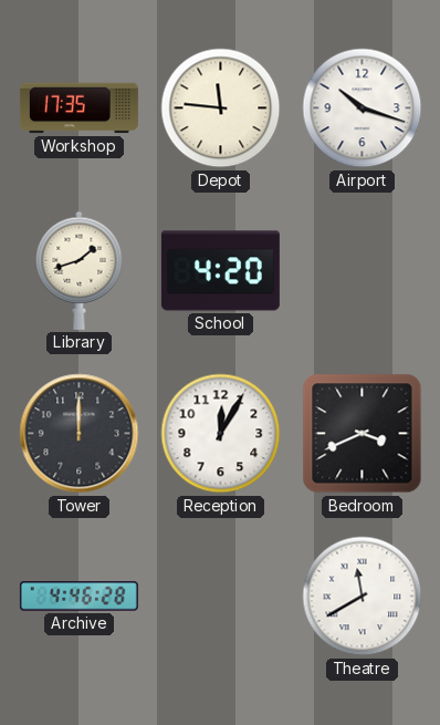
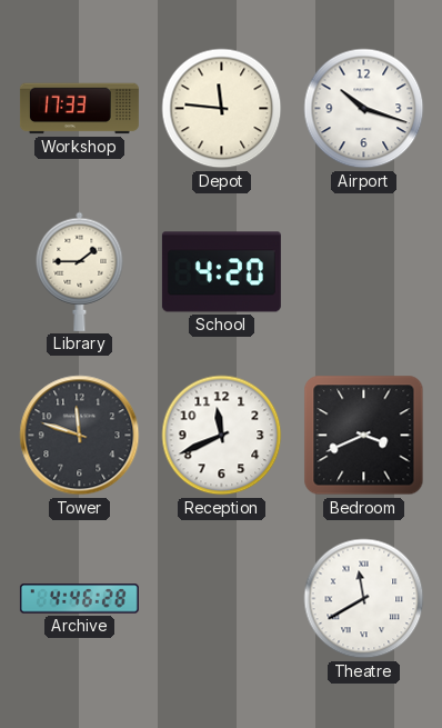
Workshop: 17:35 -> 17:33 (79, 109)
Library: 1:42 -> 1:45 (80, 271)
Tower: 12:00 -> 11:48 (80, 436)
Reception: 12:05 -> 11:41 (222, 436)
